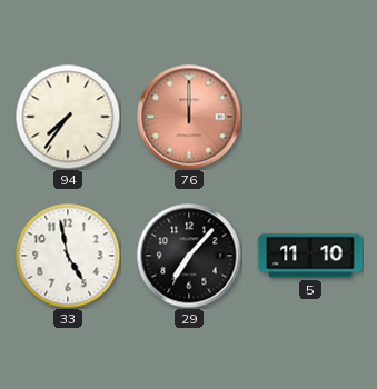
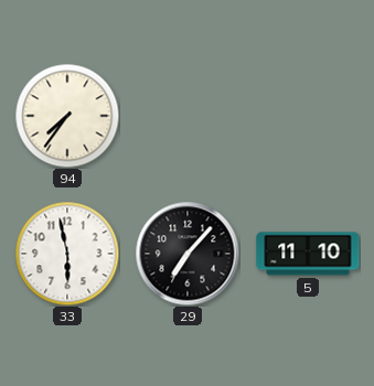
76: 12:00 -> none (189, 117)
33: 4:58 -> 5:58 (67, 254)
